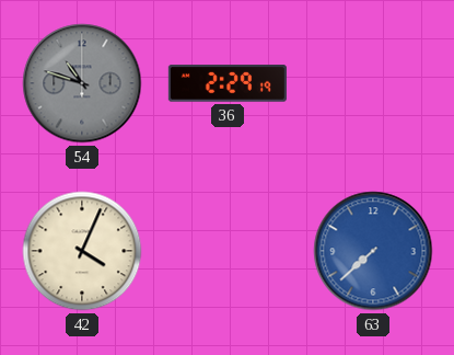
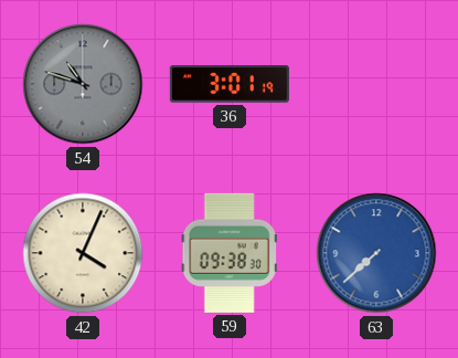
36: 2:29 -> 3:01 (230, 84)
59: none -> 09:38 (230, 253)
